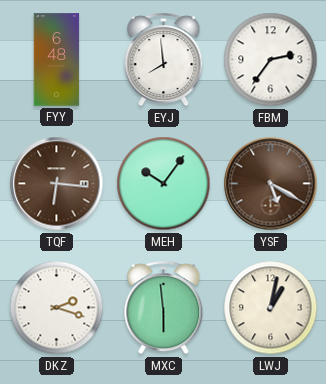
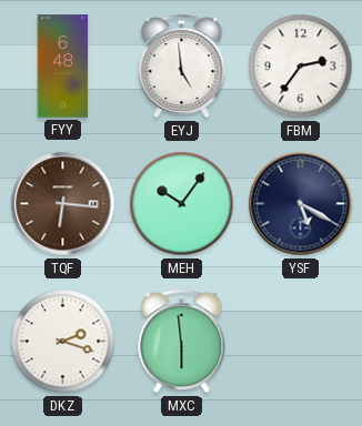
EYJ: 7:59 -> 4:59 (182, 67)
YSF dial: brown -> navy (301, 204)
LWJ: 1:02 -> none (271, 308)
